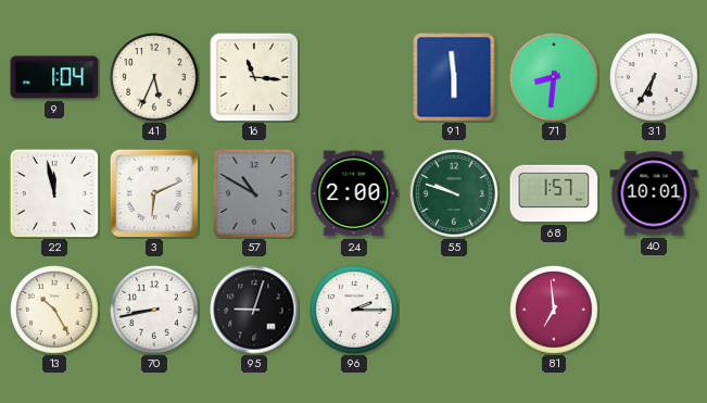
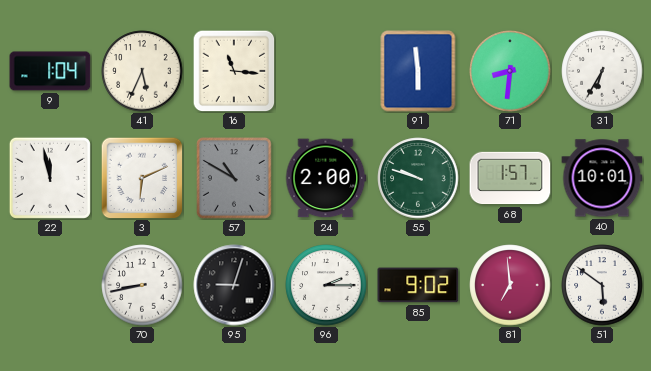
13: 10:25 -> none (54, 310)
85: none -> 9:02 (418, 285)
51: none -> 5:51 (602, 285)
